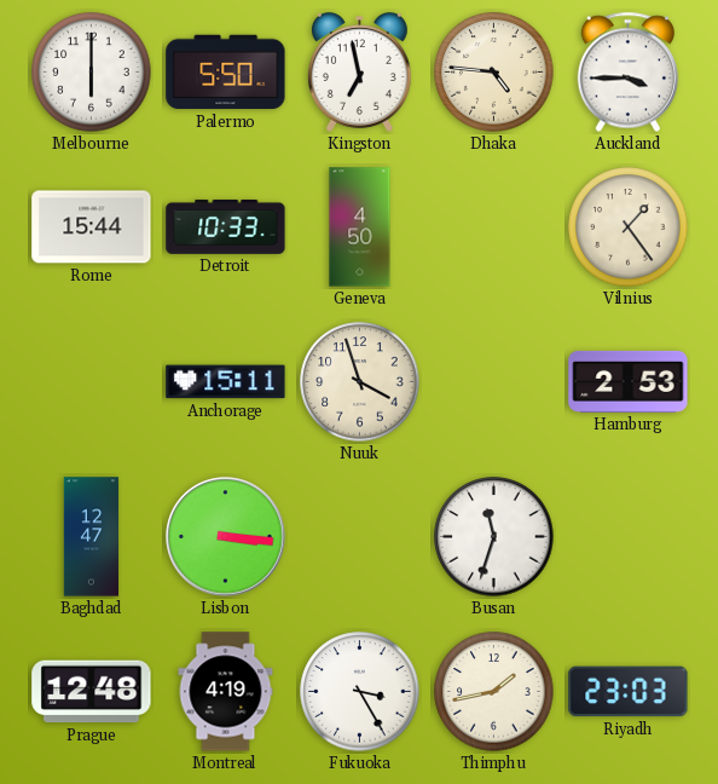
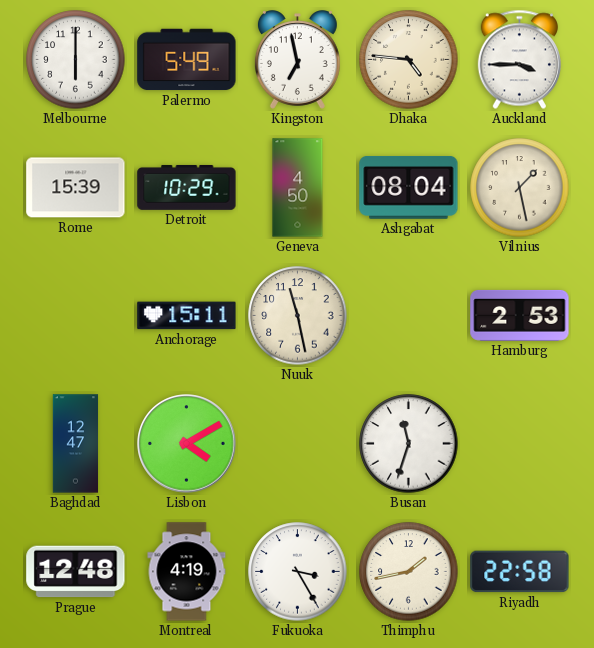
Palermo: 5:50 -> 5:49 (187, 60)
Rome: 15:44 -> 15:39 (76, 188)
Detroit: 10:33 -> 10:29 (187, 187)
Ashgabat: none -> 08:04 (409, 188)
Vilnius: 1:24 -> 1:28 (520, 188)
Nuuk: 3:57 -> 11:28 (298, 316)
Lisbon: 3:16 -> 4:10 (187, 444)
Riyadh: 23:03 -> 22:58 (520, 572)
